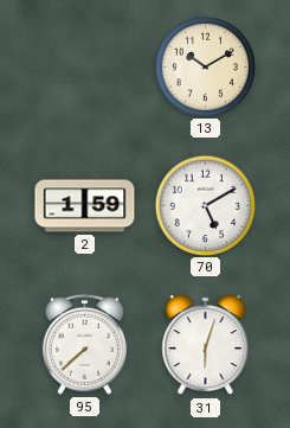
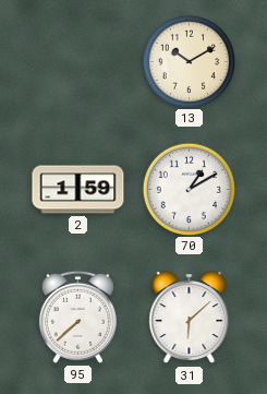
70: 5:10 -> 1:10 (189, 189)
31: 6:03 -> 6:08 (190, 318)
